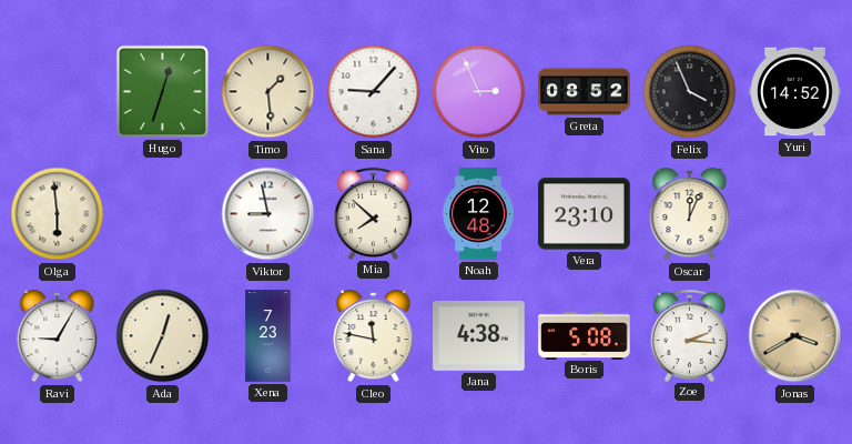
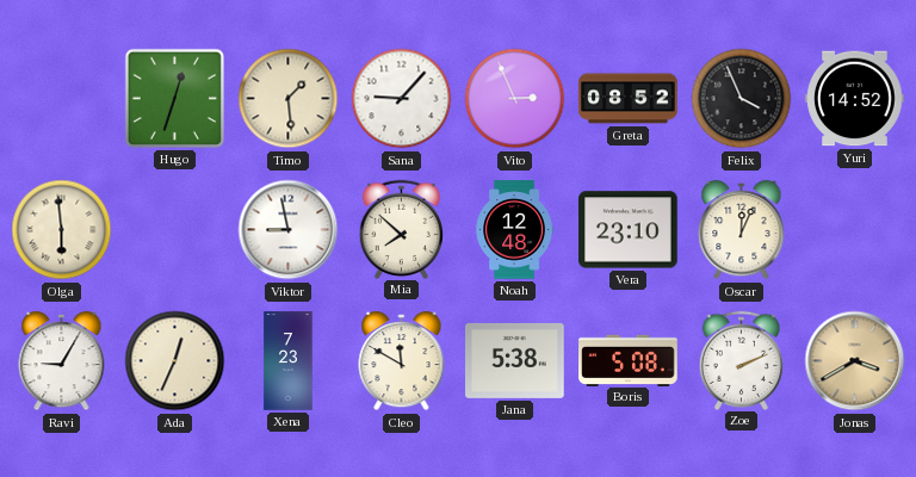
Cleo: 11:47 -> 11:50 (402, 363)
Jana: 4:38 -> 5:38 (515, 360)
Zoe: 2:16 -> 2:11 (742, 360)
